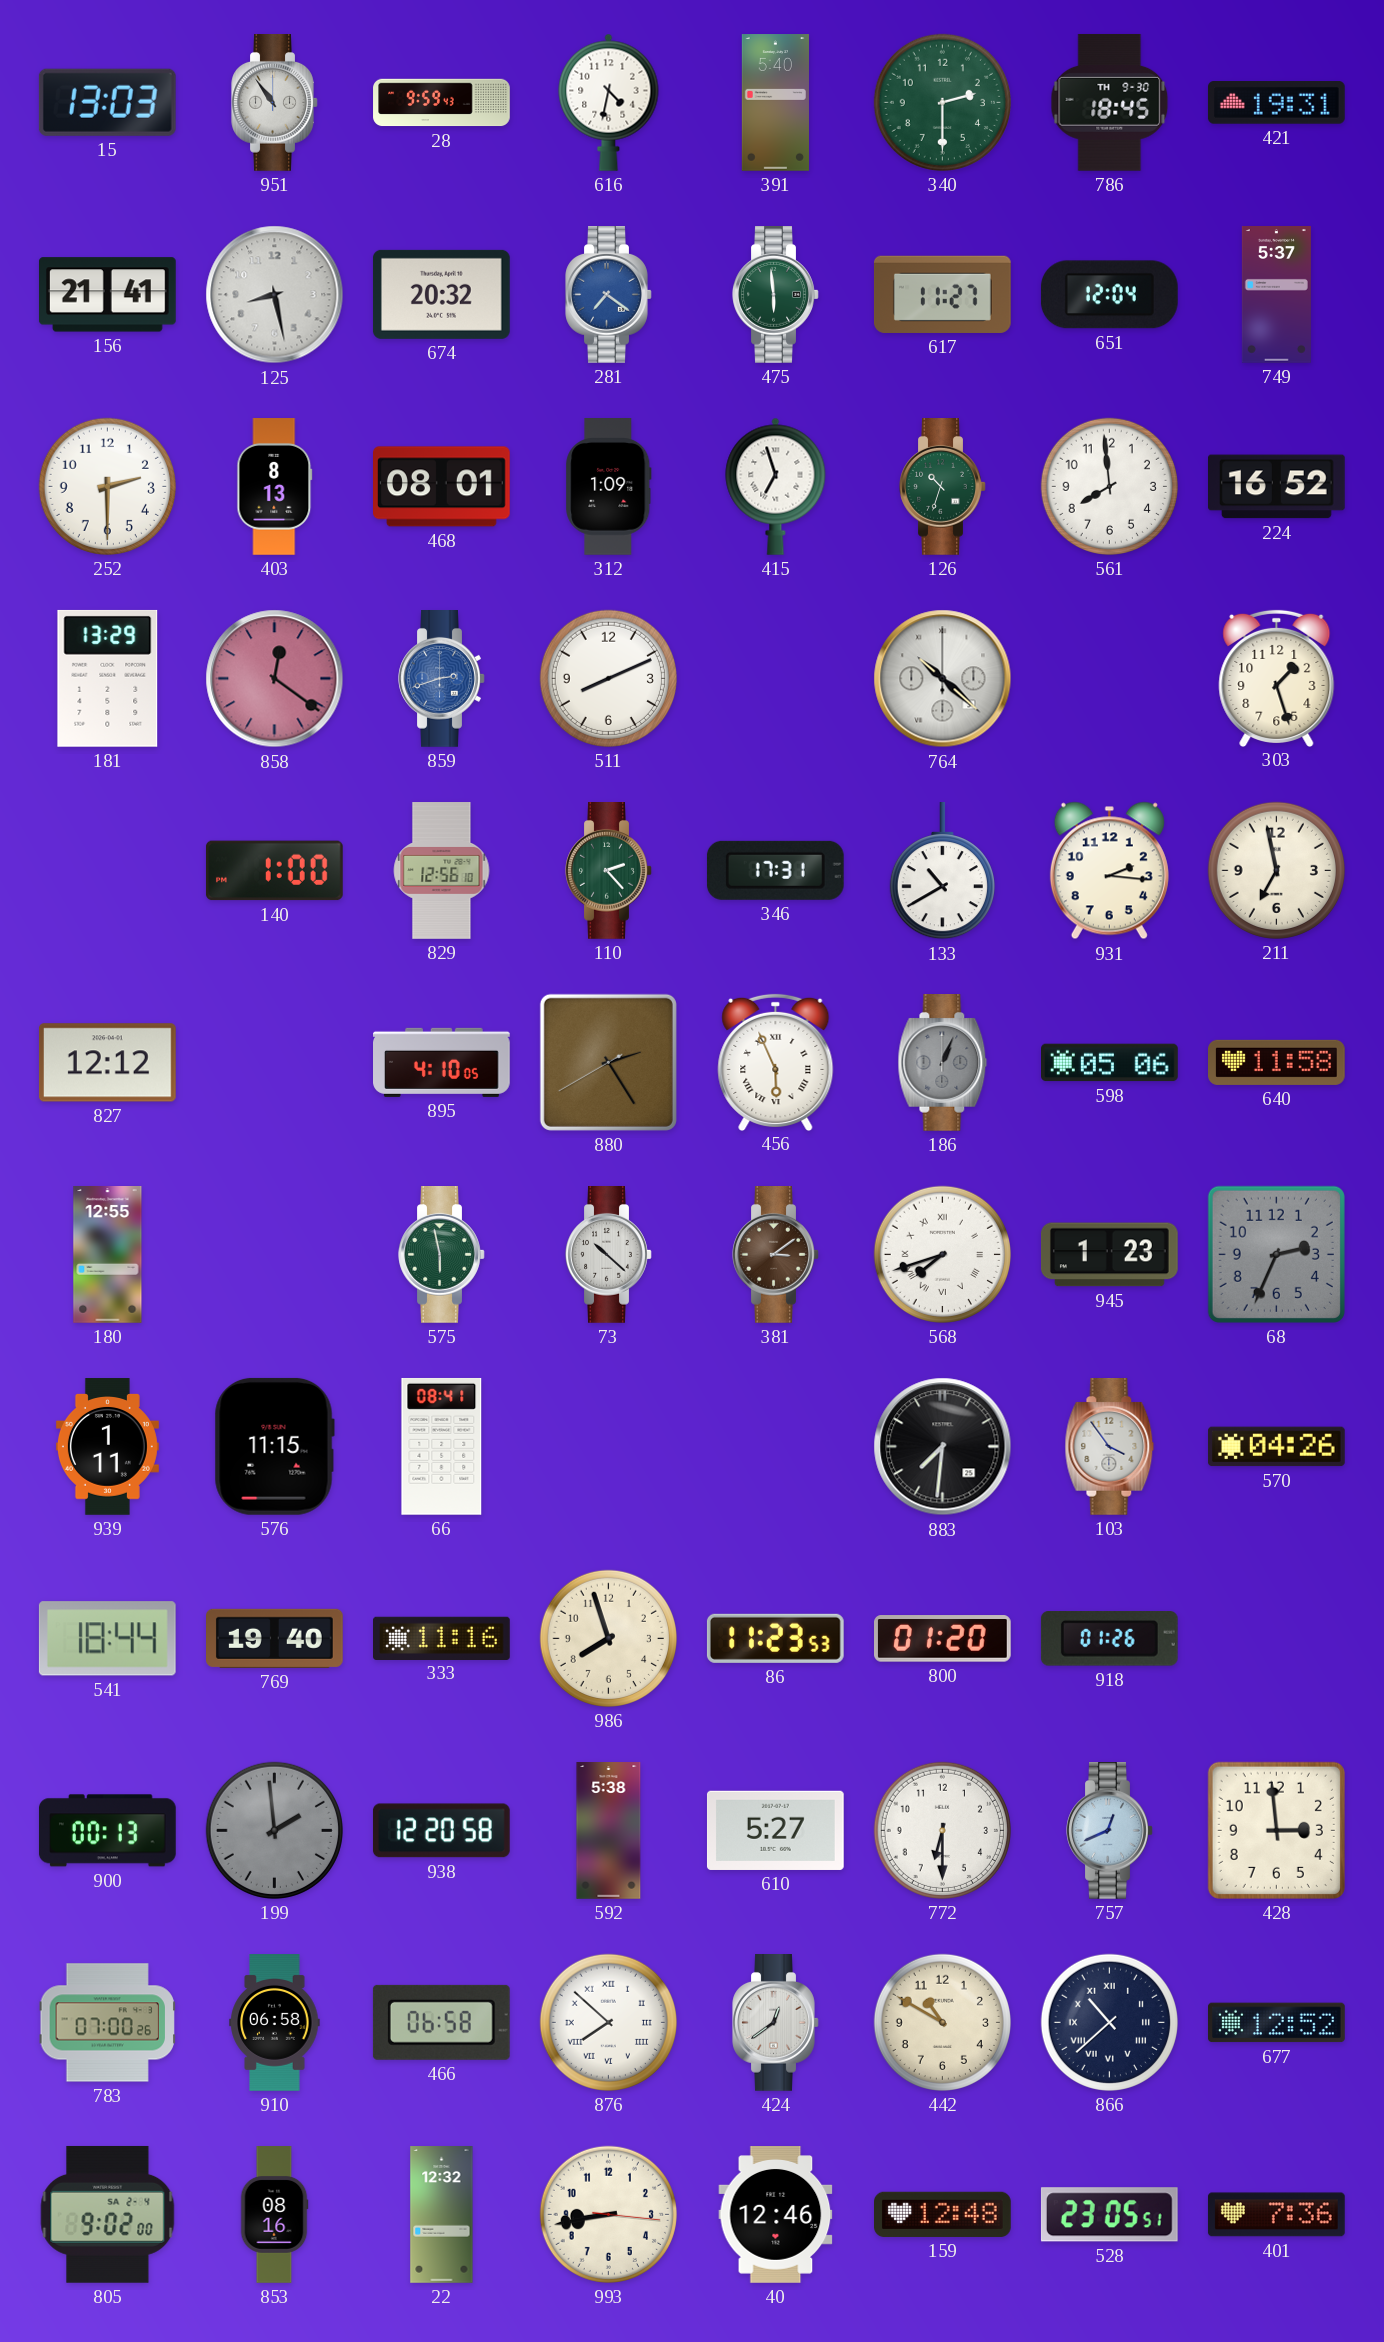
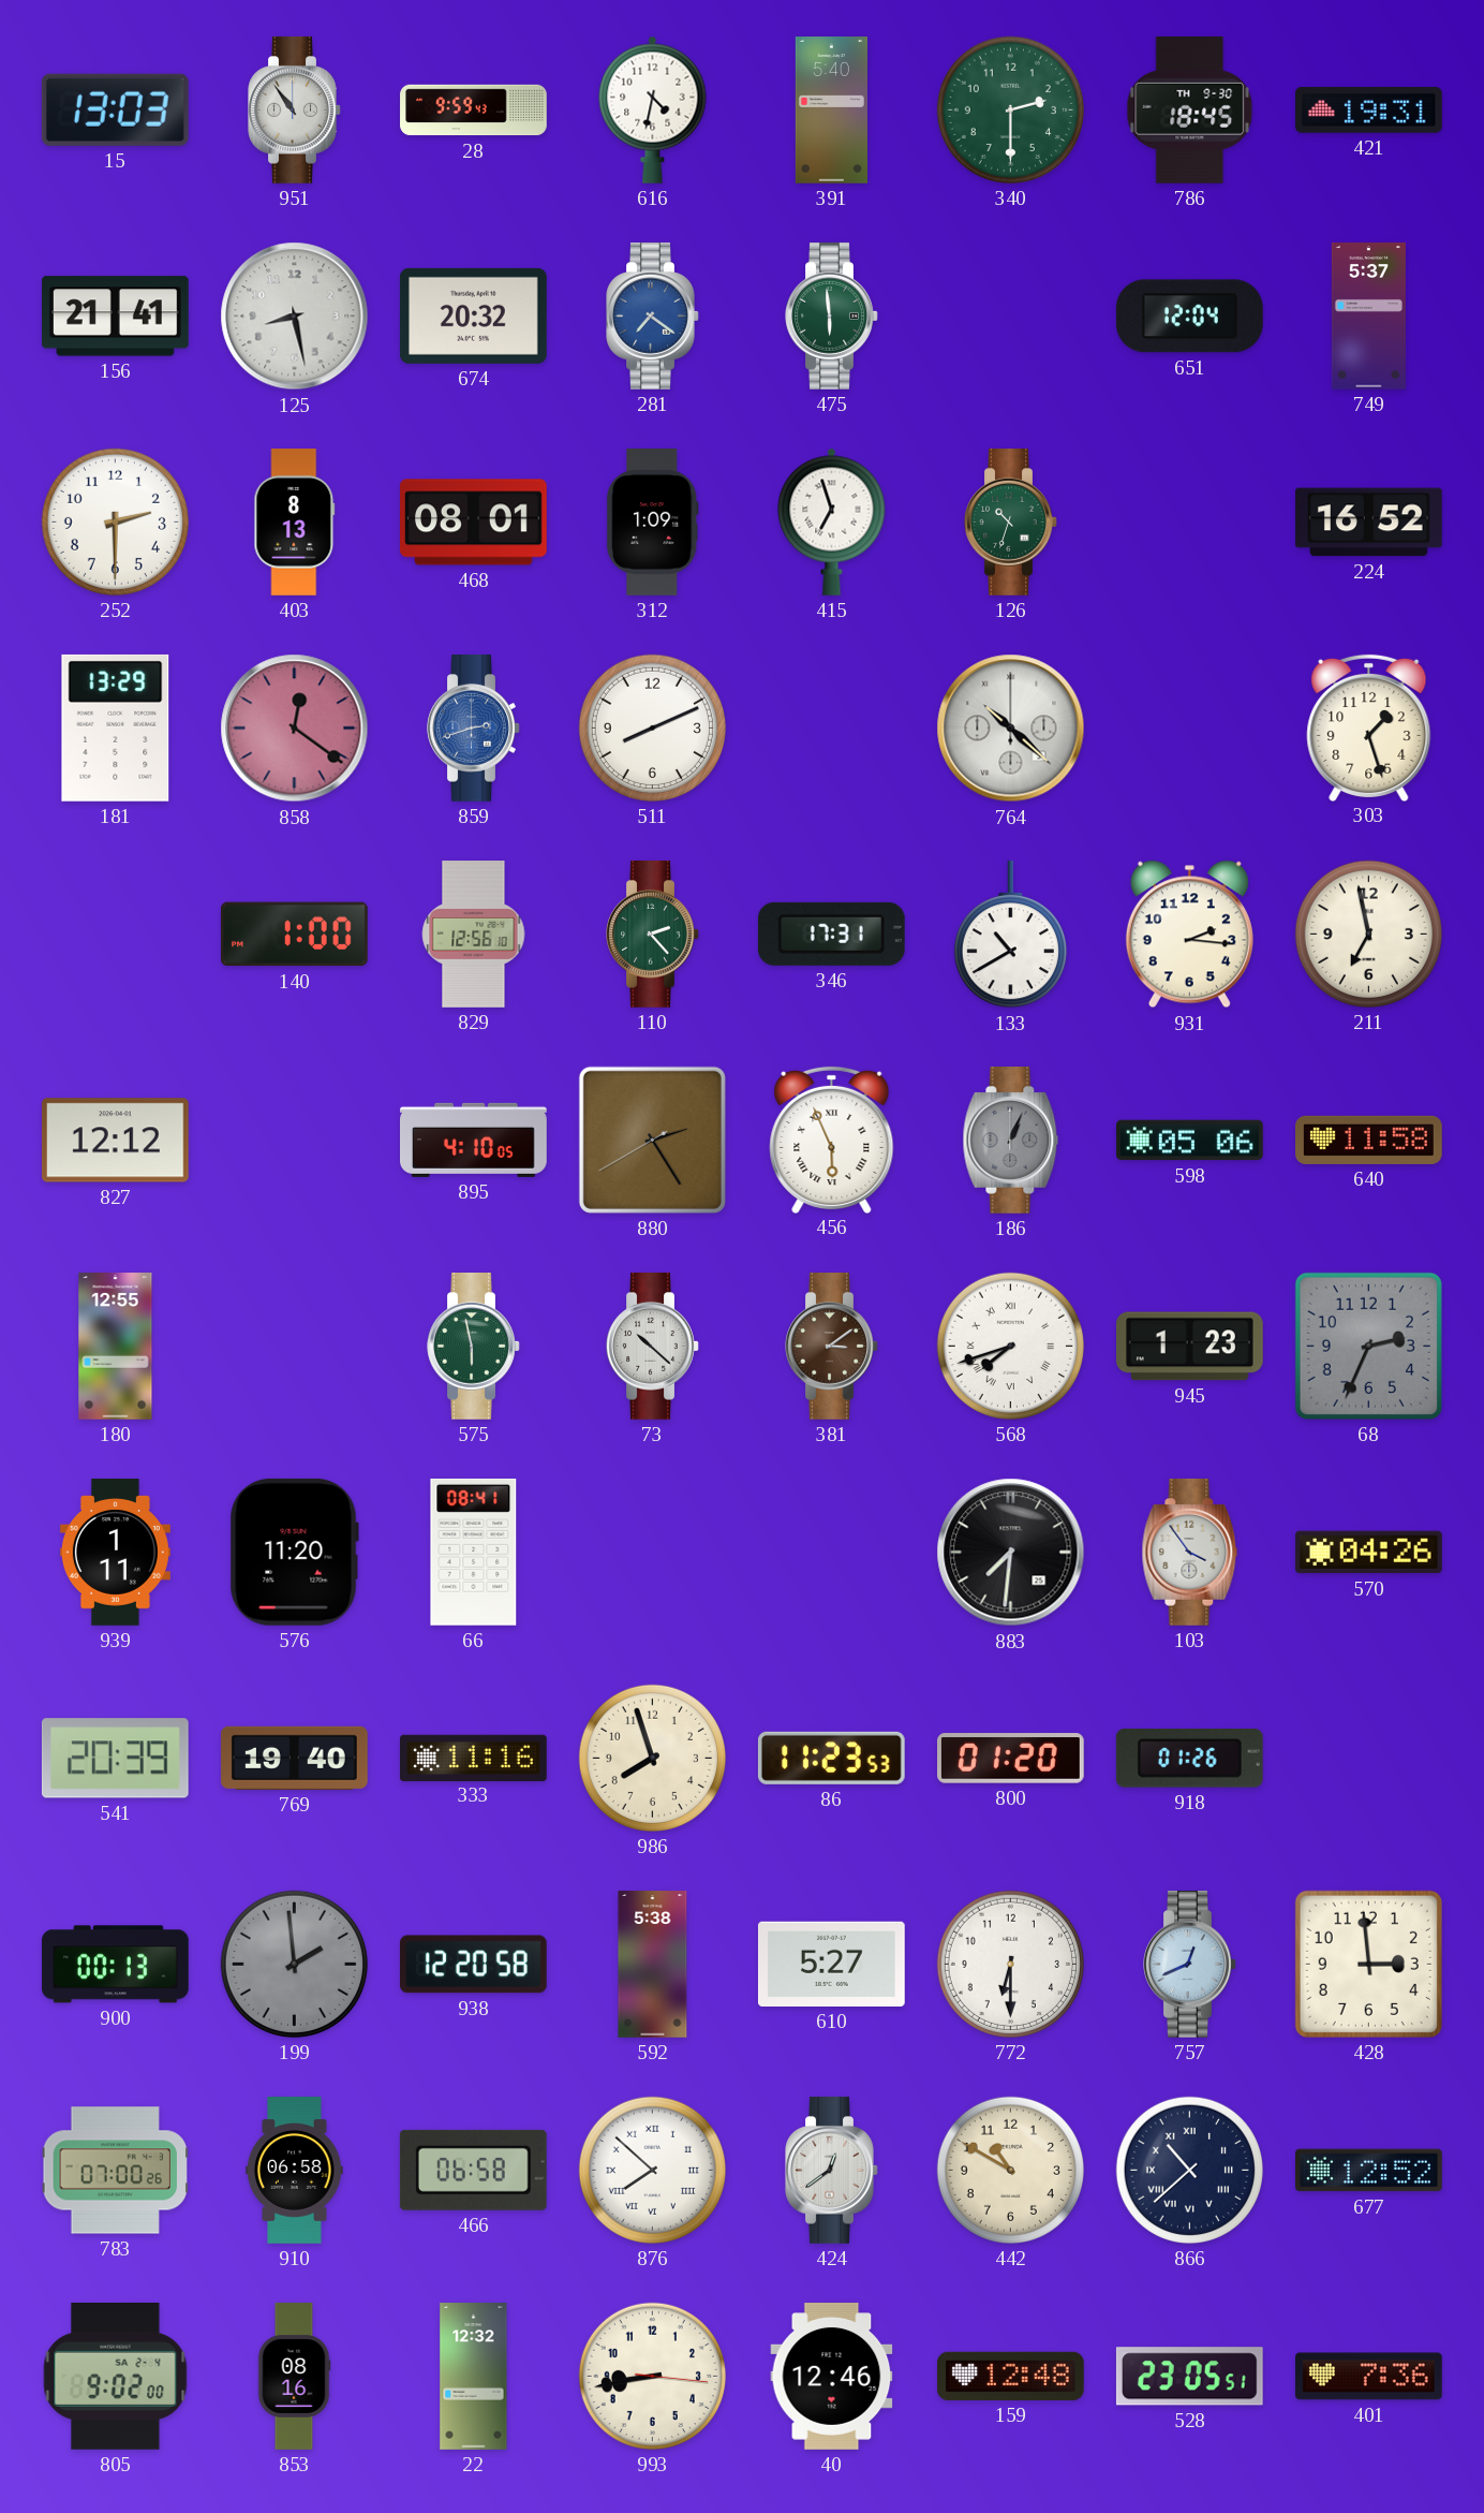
617: 11:27 -> none (942, 294)
561: 7:59 -> none (1109, 486)
576: 11:15 -> 11:20 (294, 1552)
541: 18:44 -> 20:39 (115, 1759)
